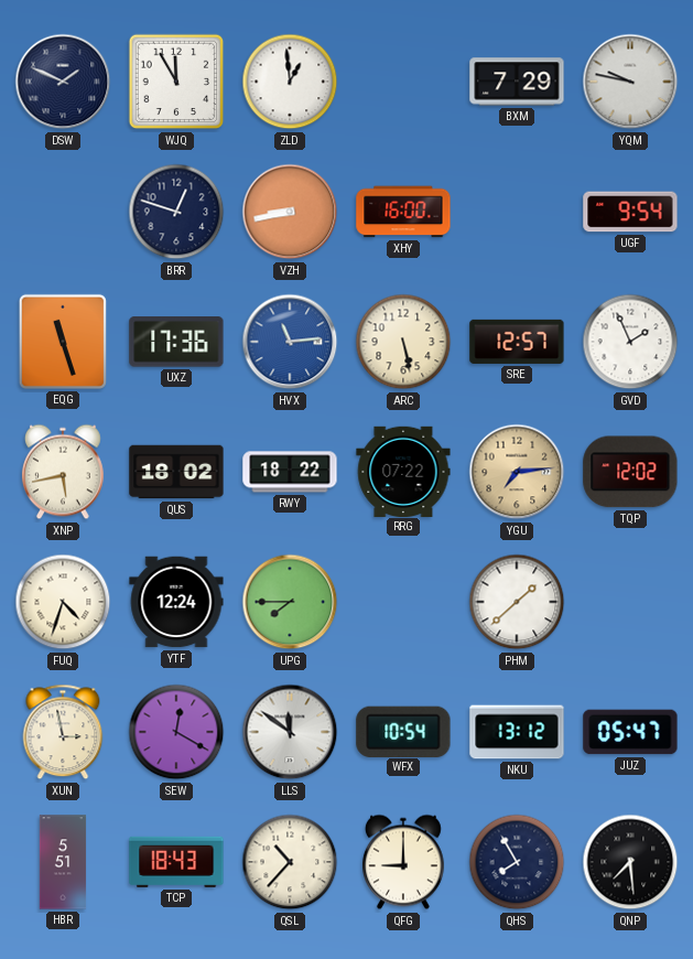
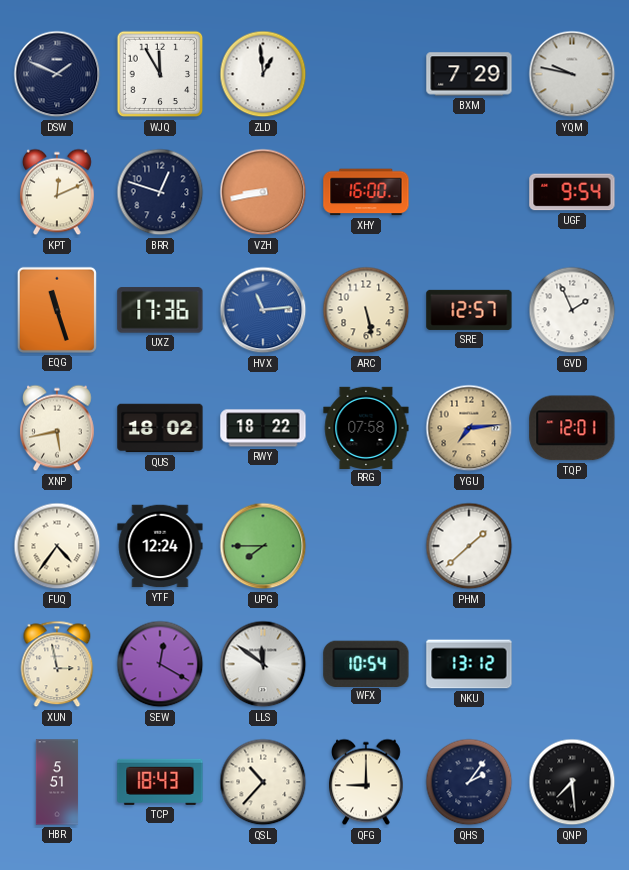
KPT: none -> 12:11 (57, 192)
RRG: 07:22 -> 07:58 (366, 427)
TQP: 12:02 -> 12:01 (572, 428)
FUQ: 4:33 -> 4:36 (57, 546)
JUZ: 05:47 -> none (630, 732)
QHS: 7:55 -> 2:06 (469, 782)
